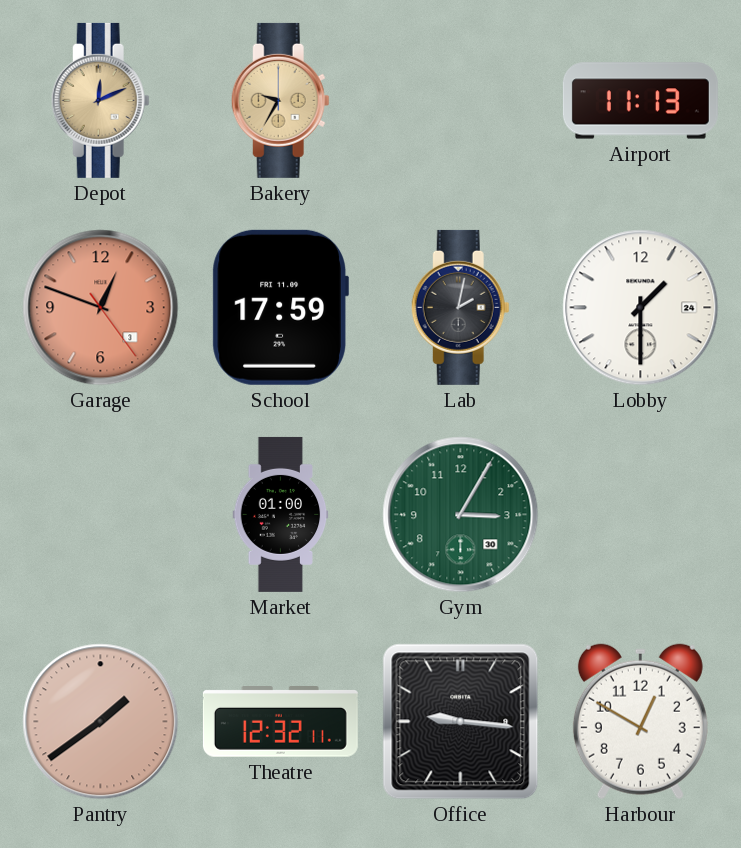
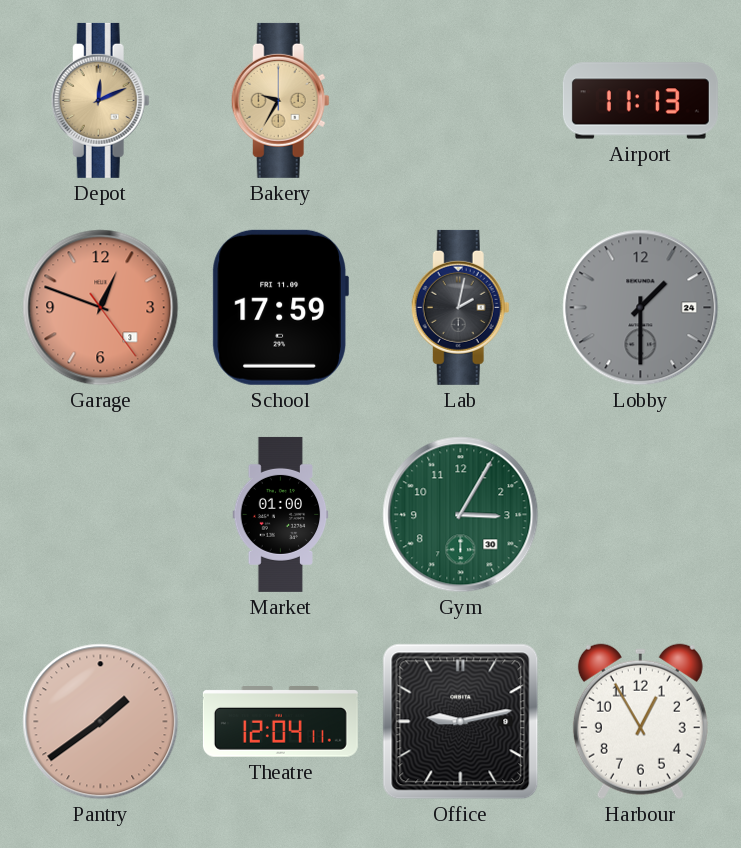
Lobby dial: white -> grey (641, 308)
Theatre: 12:32 -> 12:04 (280, 722)
Office: 9:16 -> 9:13 (461, 722)
Harbour: 12:50 -> 12:55 (640, 722)
